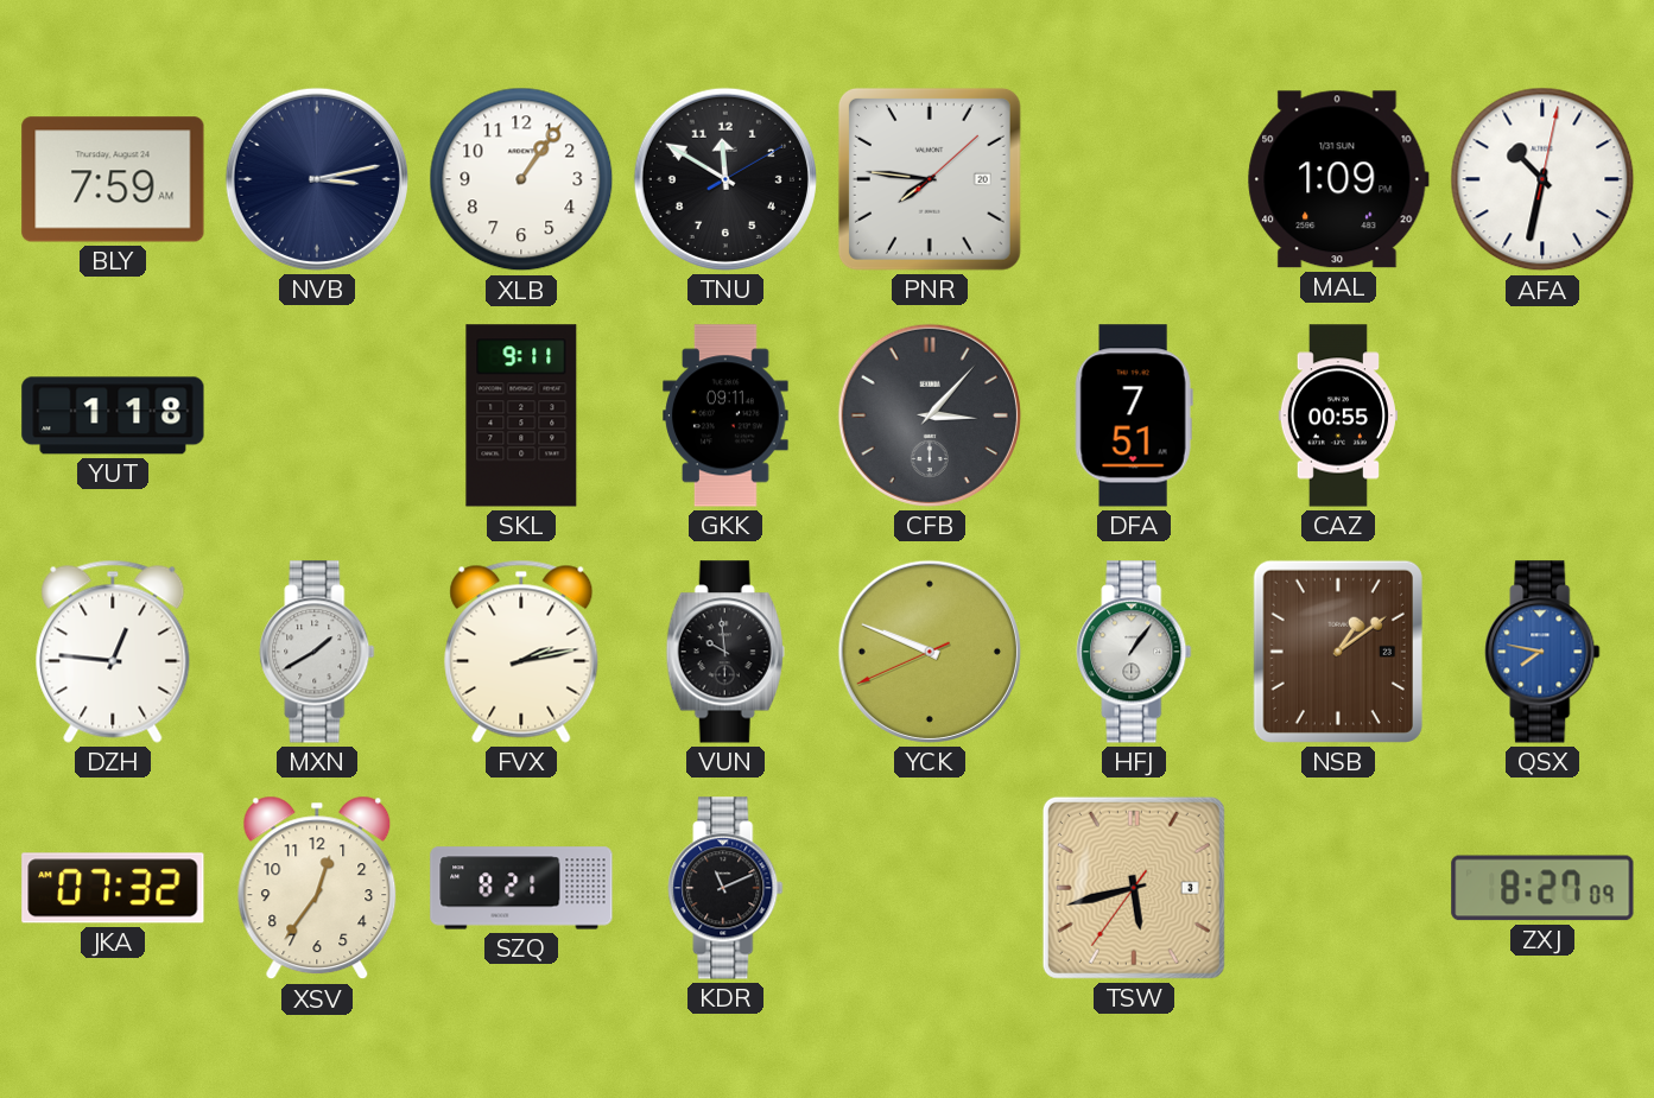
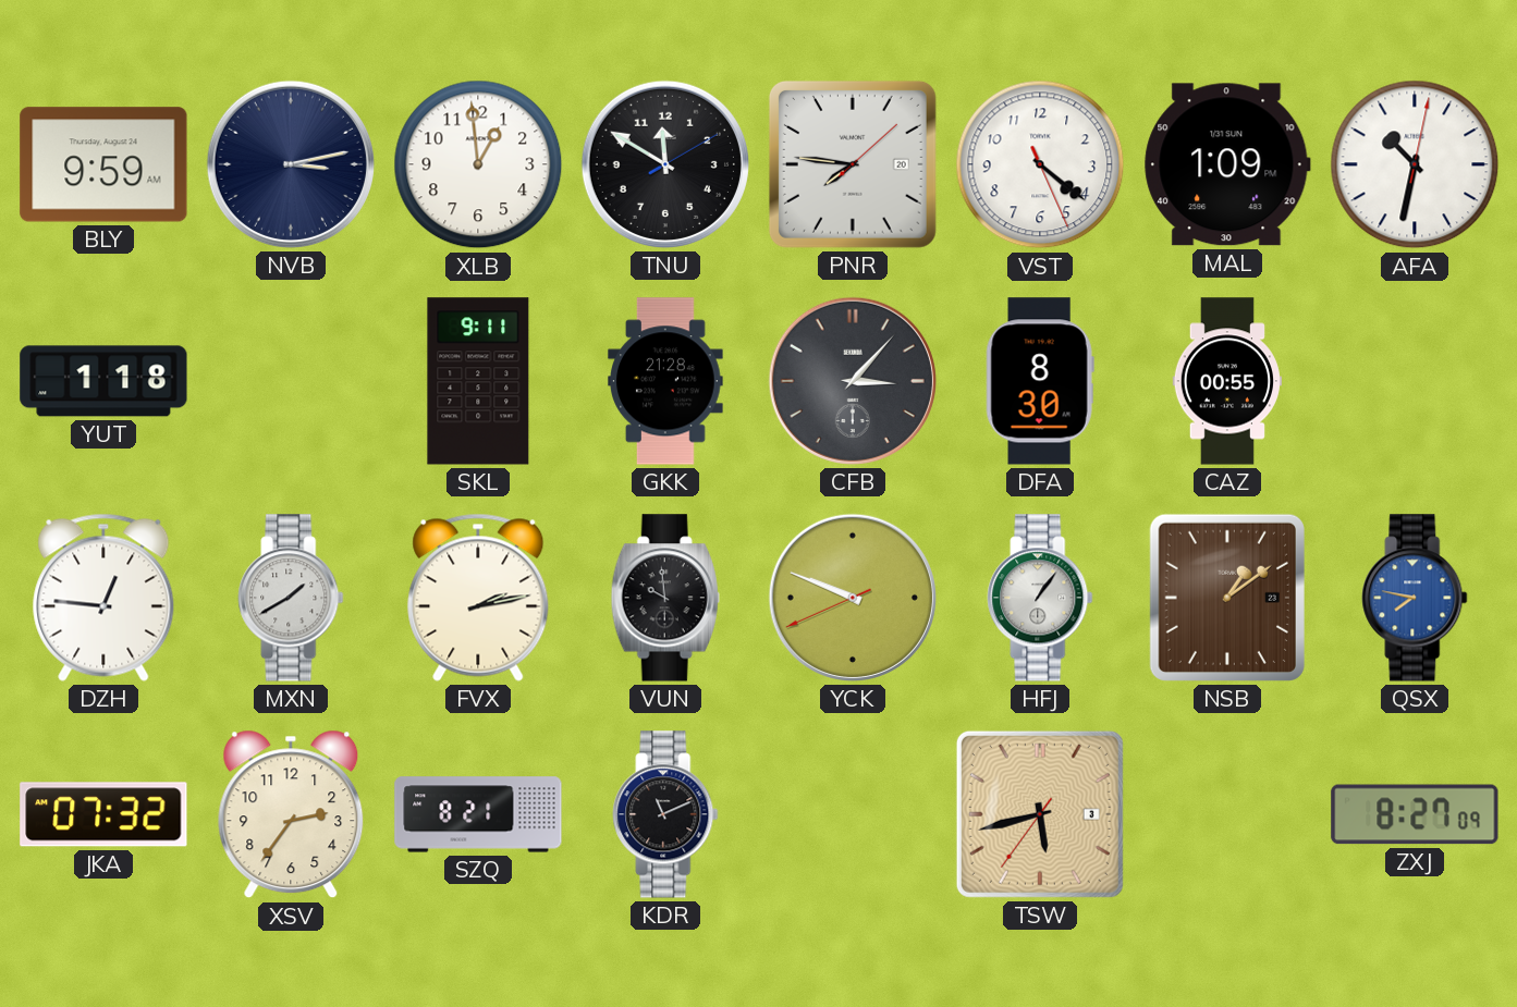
BLY: 7:59 -> 9:59 (103, 164)
XLB: 1:06 -> 12:59 (478, 164)
VST: none -> 4:21 (1040, 164)
GKK: 09:11 -> 21:28 (665, 381)
DFA: 7:51 -> 8:30 (1040, 381)
XSV: 12:36 -> 2:36 (291, 814)
